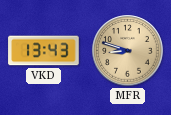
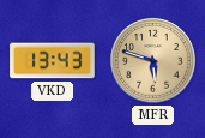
MFR: 8:48 -> 5:48 (153, 61)
